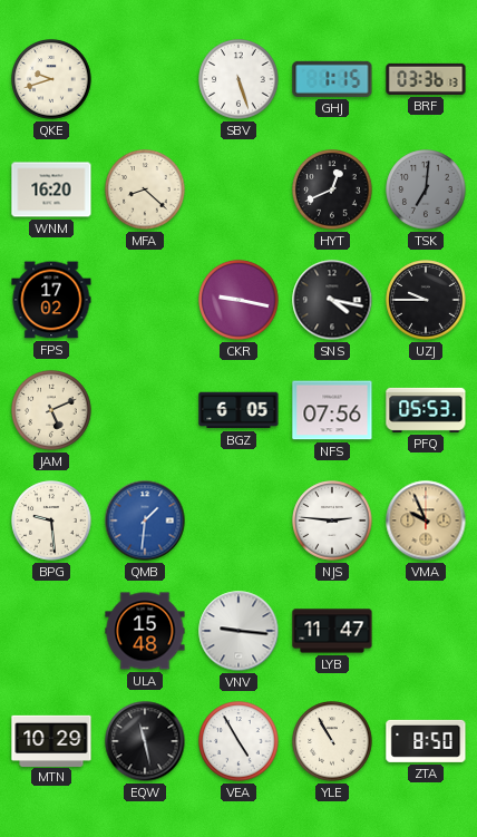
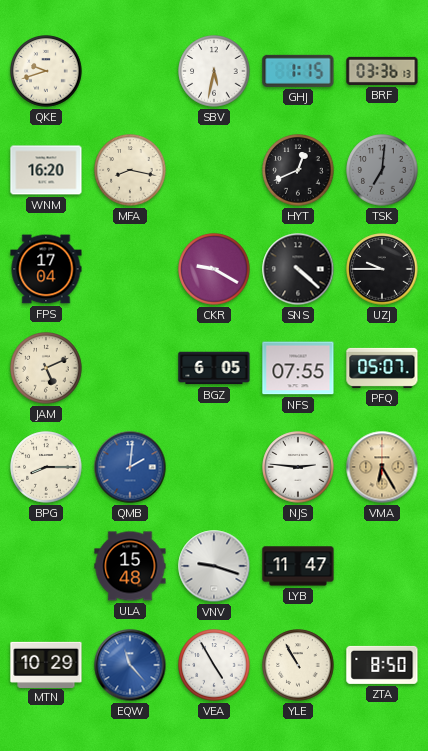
SBV: 5:27 -> 5:32 (214, 71)
MFA: 8:22 -> 8:17 (130, 170)
FPS: 17:02 -> 17:04 (46, 269)
CKR: 9:17 -> 9:20 (214, 269)
SNS: 4:17 -> 4:22 (298, 269)
NFS: 07:56 -> 07:55 (298, 368)
PFQ: 05:53 -> 05:07 (382, 368)
BPG: 9:29 -> 8:15 (46, 467)
QMB: 1:31 -> 2:01 (130, 467)
VMA: 9:56 -> 6:25 (382, 467)
VNV: 9:16 -> 9:18 (214, 566)
EQW: 11:28 -> 11:23 (130, 665)
EQW dial: black -> blue (130, 665)
